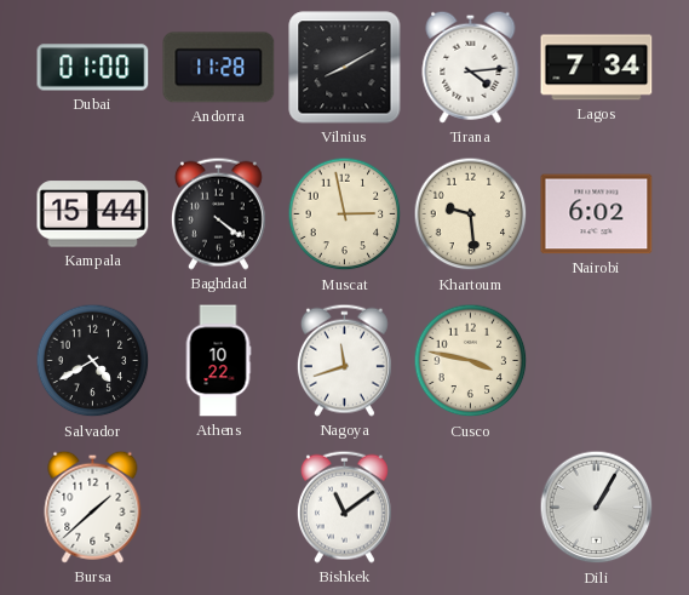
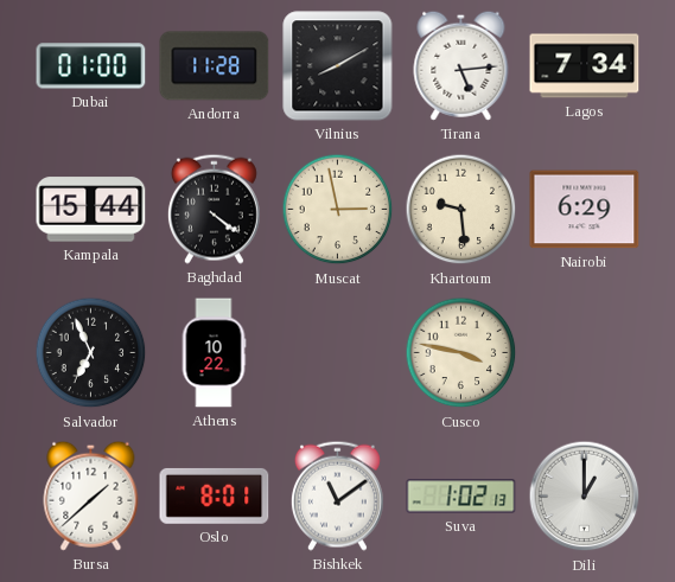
Tirana: 4:14 -> 5:14 (461, 65)
Nairobi: 6:02 -> 6:29 (585, 210)
Salvador: 4:40 -> 6:56 (91, 353)
Nagoya: 11:42 -> none (344, 360)
Oslo: none -> 8:01 (215, 495)
Suva: none -> 1:02 (461, 497)
Dili: 1:05 -> 1:00 (585, 497)
